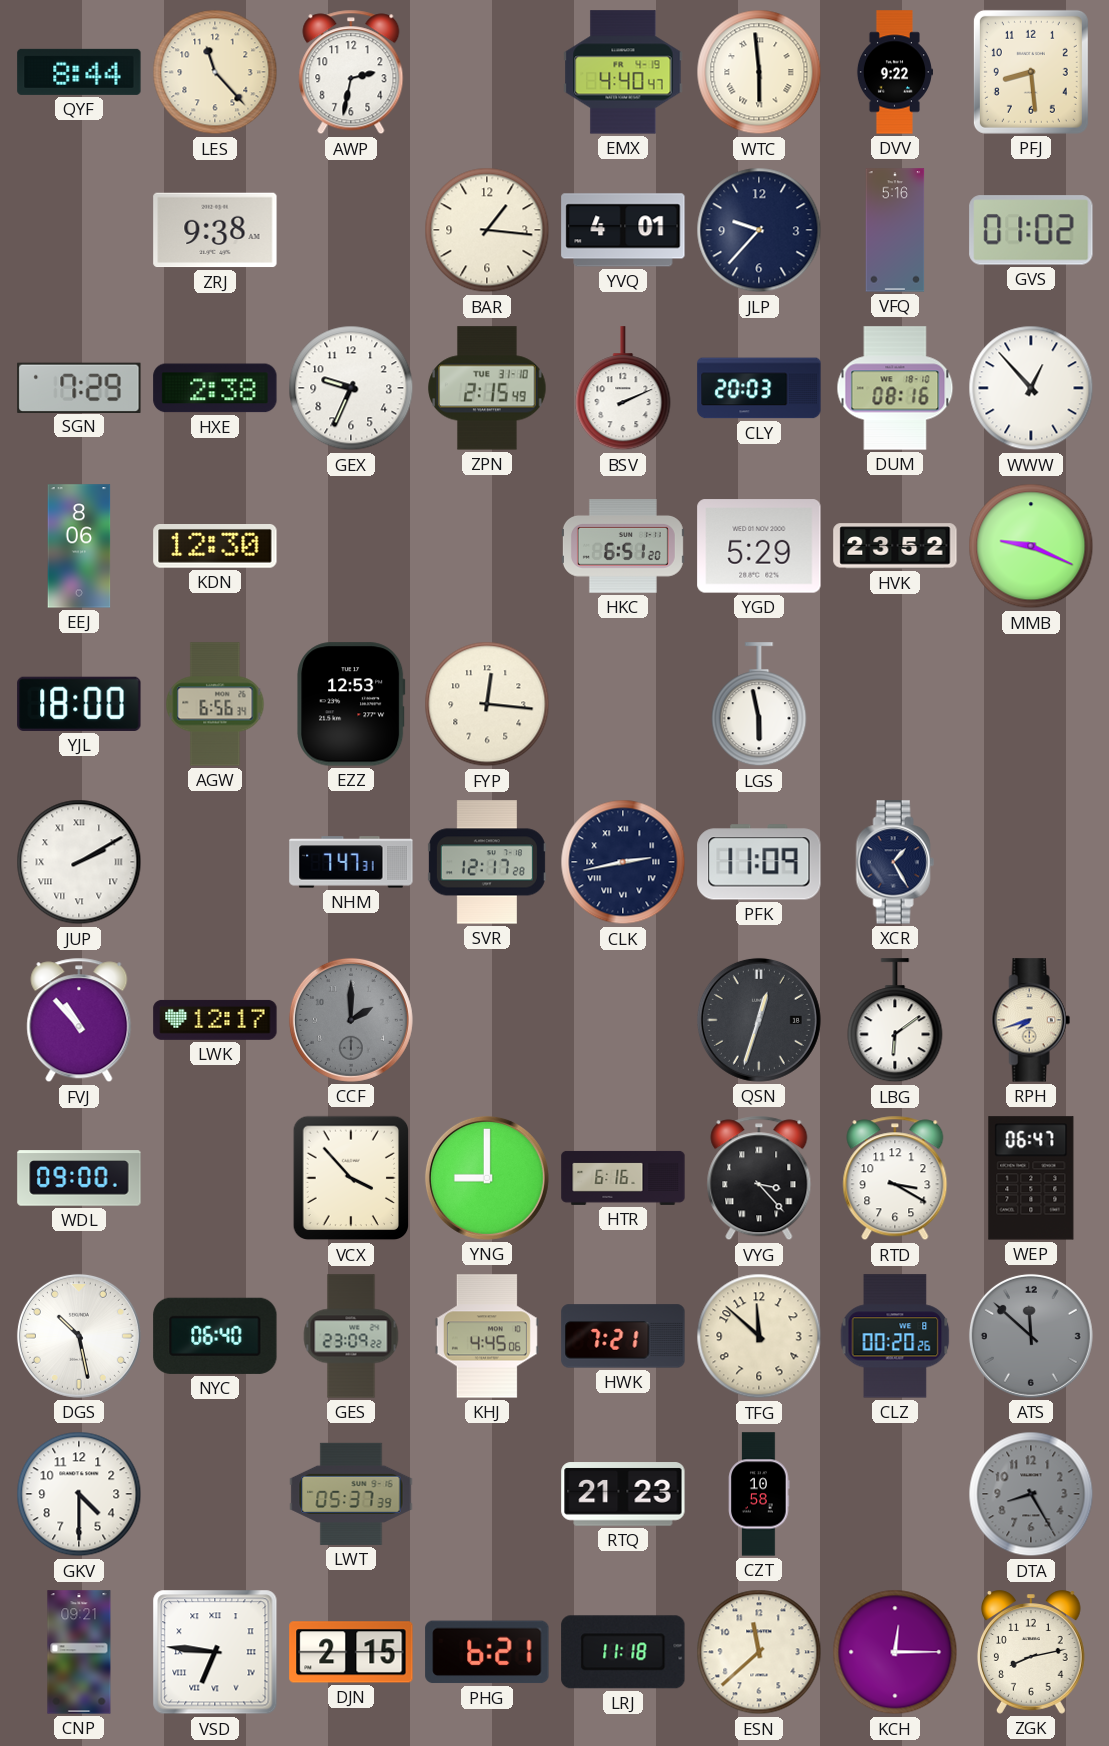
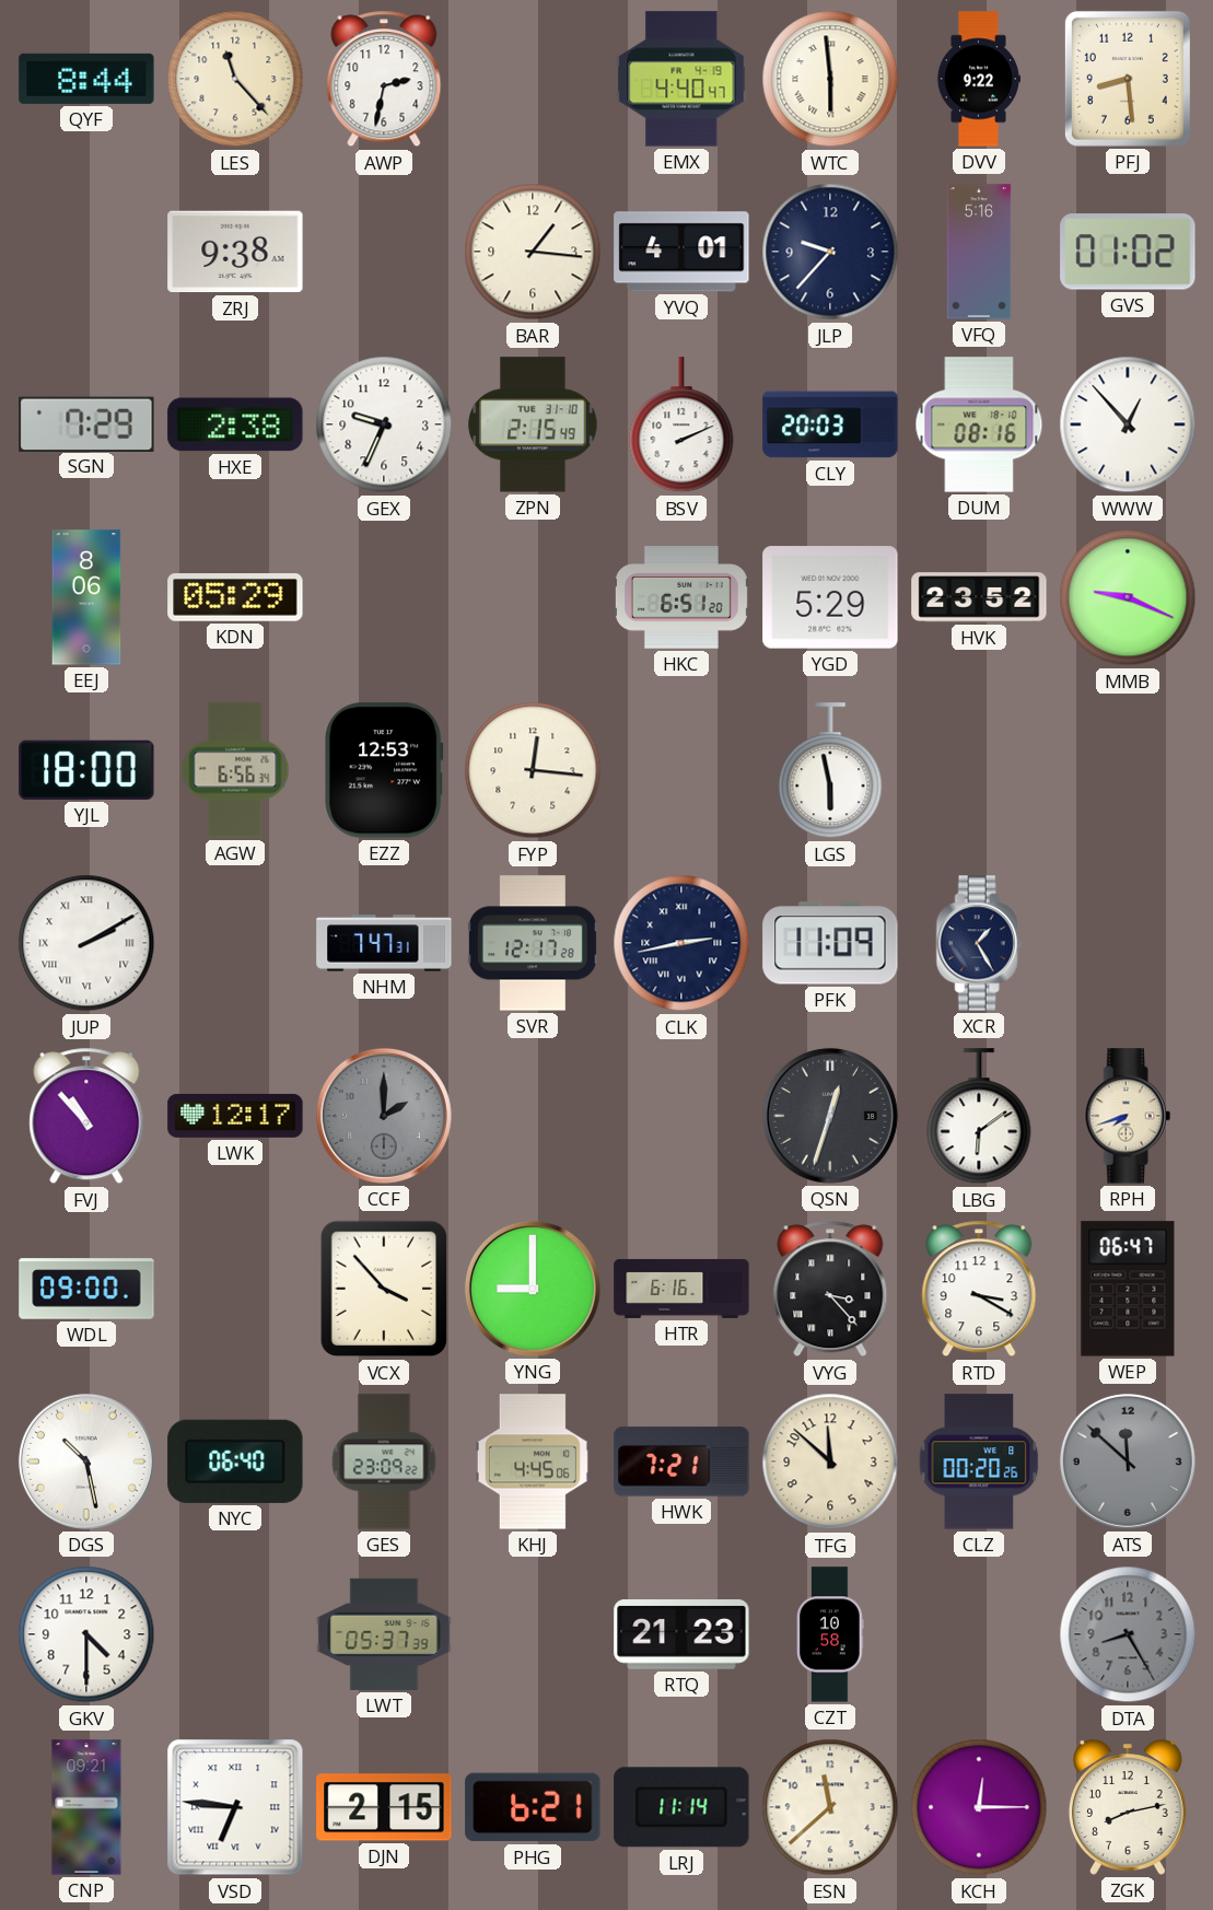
KDN: 12:30 -> 05:29 (235, 598)
LRJ: 11:18 -> 11:14 (681, 1807)
